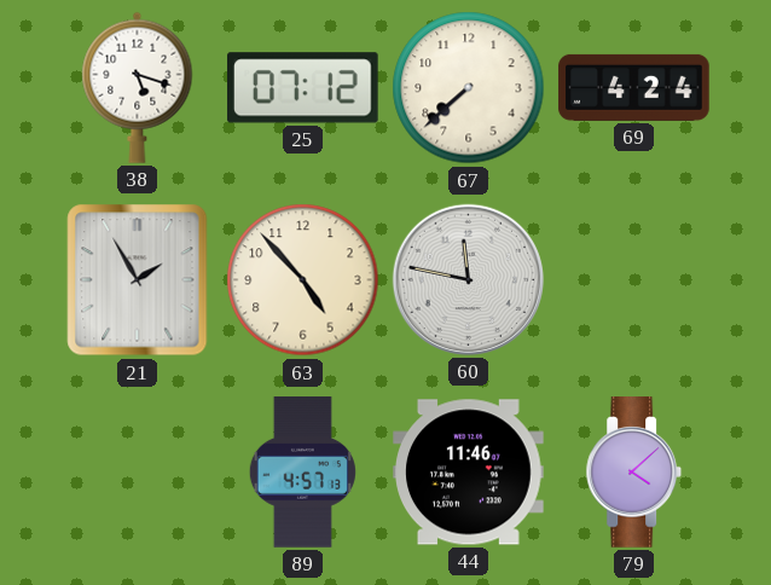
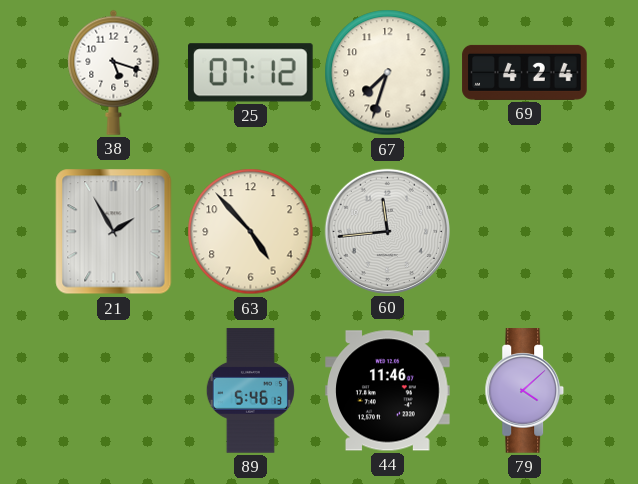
67: 7:38 -> 7:33 (388, 73)
60: 11:47 -> 11:44 (387, 231)
89: 4:57 -> 5:46 (250, 391)
